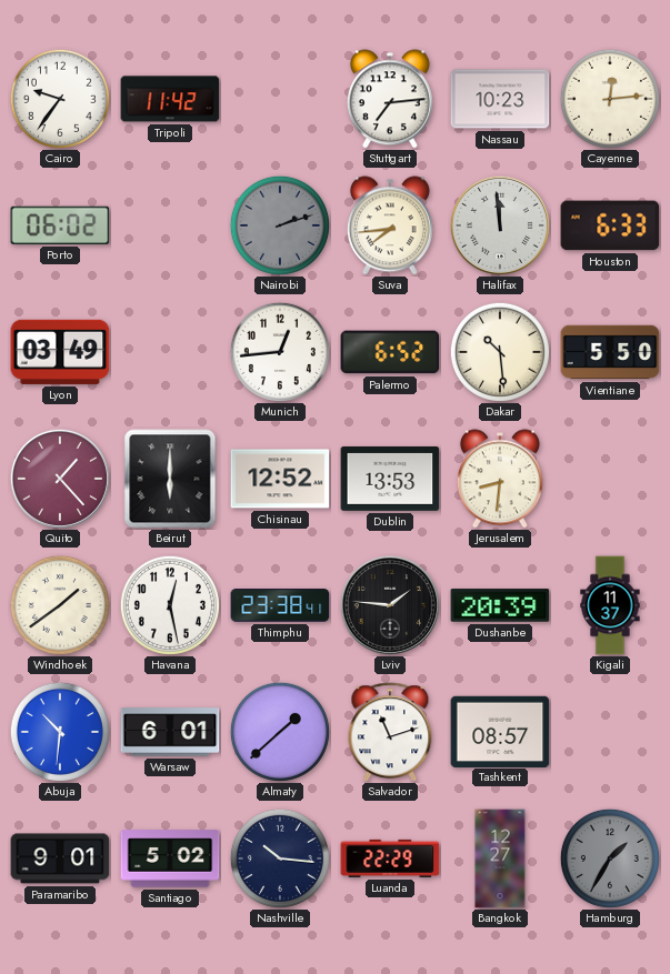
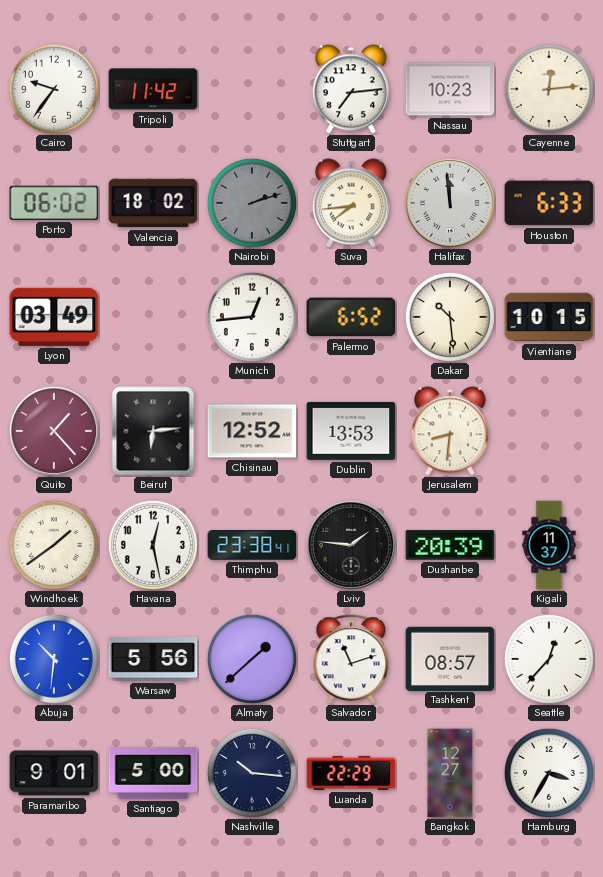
Valencia: none -> 18:02 (153, 203)
Vientiane: 5:50 -> 10:15 (549, 317)
Beirut: 6:00 -> 6:14 (153, 431)
Warsaw: 6:01 -> 5:56 (153, 659)
Seattle: none -> 12:37 (549, 659)
Santiago: 5:02 -> 5:00 (153, 773)
Hamburg: 1:35 -> 3:35 (549, 773)
Hamburg dial: grey -> white (549, 773)
